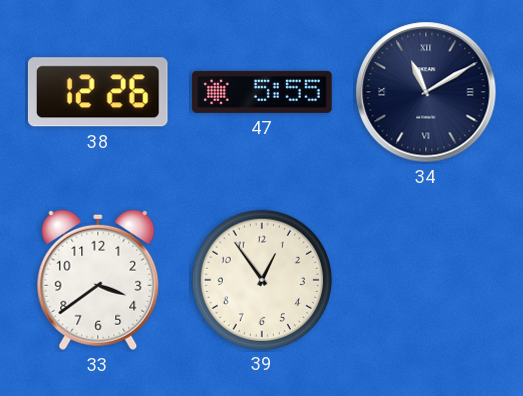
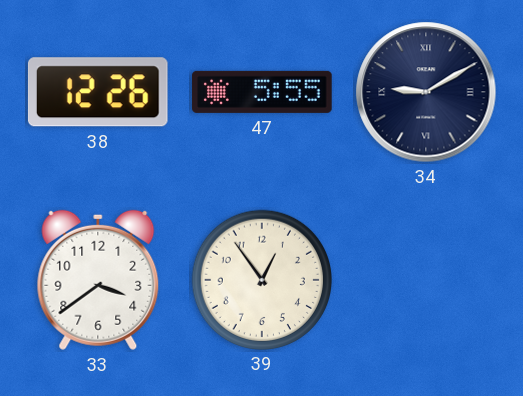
34: 11:10 -> 9:10 (426, 92)
